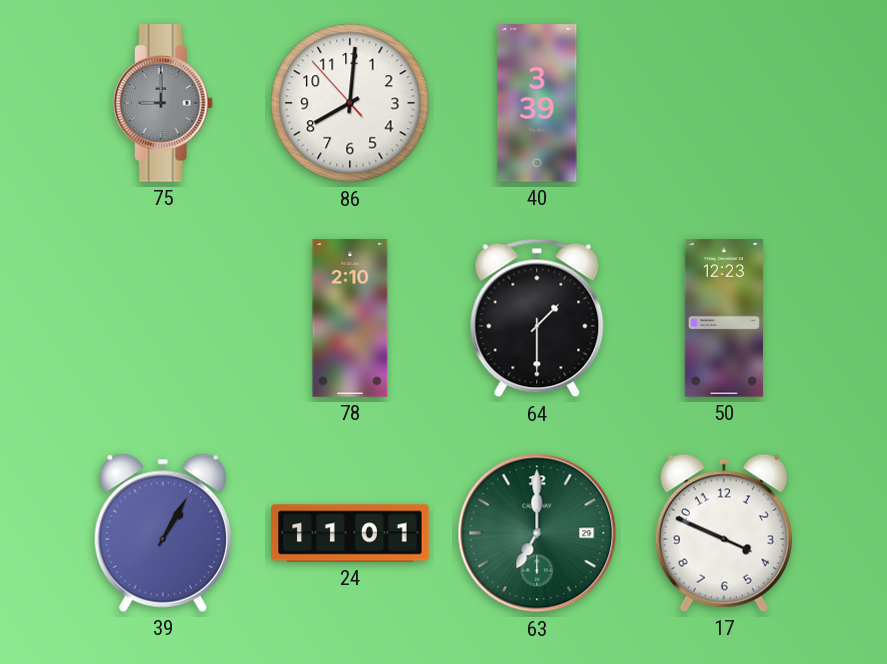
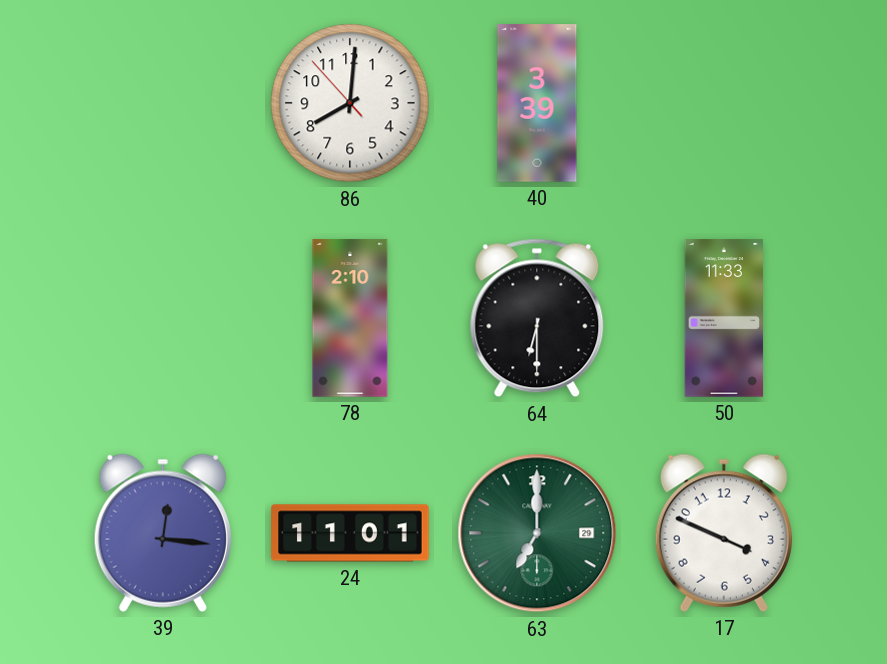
75: 9:00 -> none (163, 103)
64: 1:30 -> 6:30 (537, 318)
50: 12:23 -> 11:33 (724, 318)
39: 1:05 -> 12:16 (163, 533)
